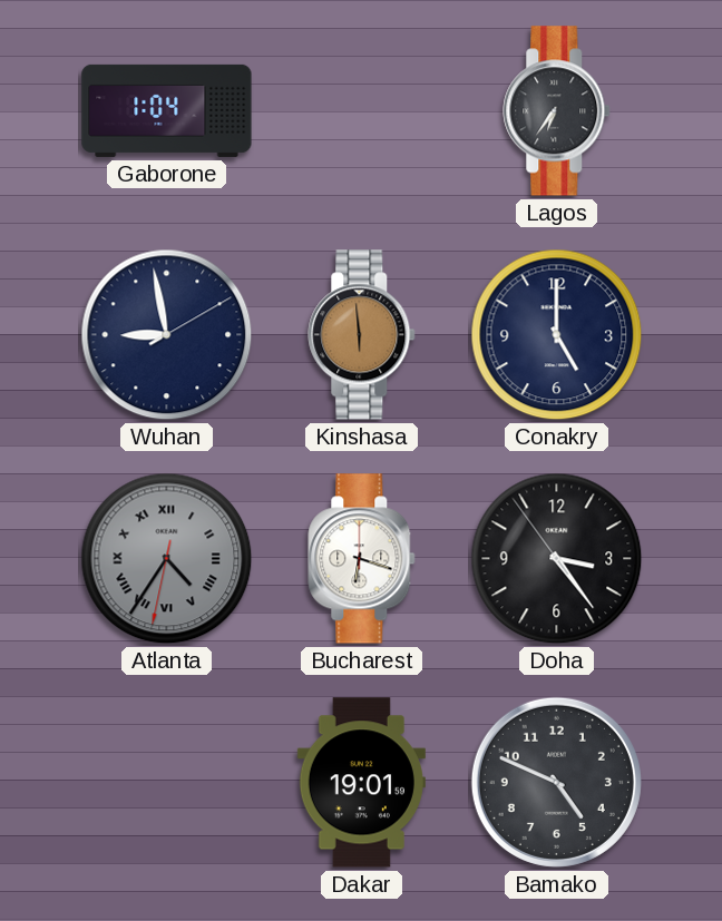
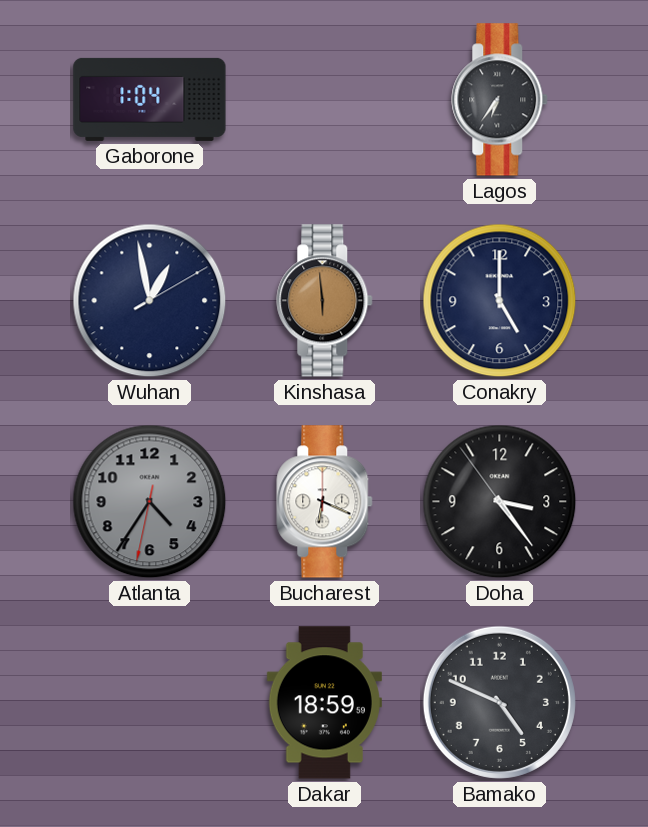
Wuhan: 8:58 -> 12:58 (150, 301)
Atlanta numerals: Roman -> Arabic (150, 502)
Bucharest: 6:18 -> 6:19 (325, 502)
Dakar: 19:01 -> 18:59 (324, 703)
